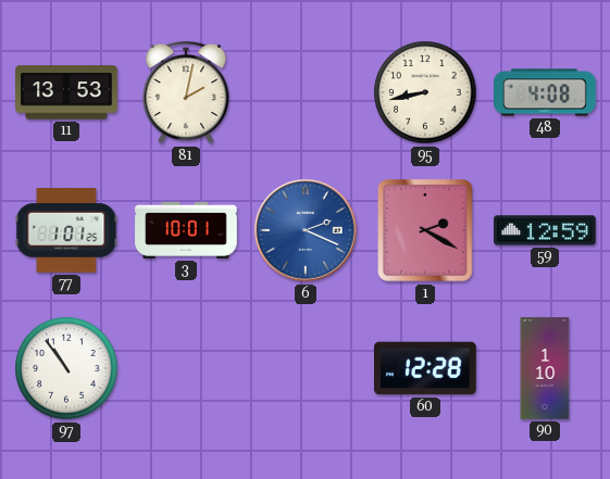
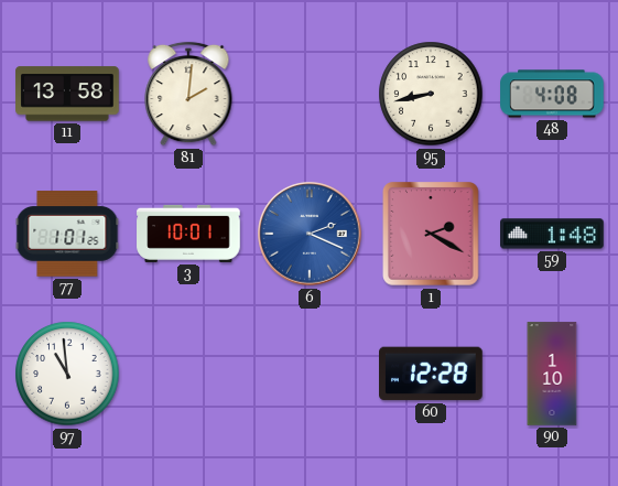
11: 13:53 -> 13:58 (67, 94)
81: 2:02 -> 2:01 (188, 94)
59: 12:59 -> 1:48 (552, 234)
97: 10:54 -> 10:59 (67, 374)
